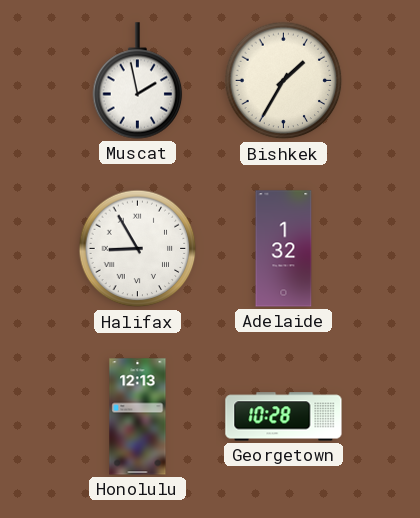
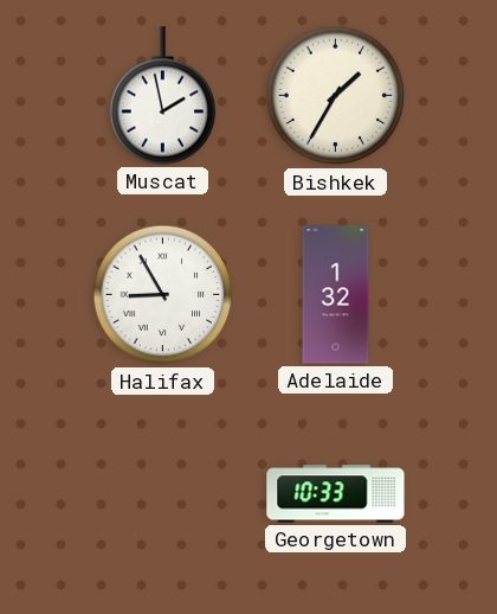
Honolulu: 12:13 -> none (138, 417)
Georgetown: 10:28 -> 10:33 (336, 494)
